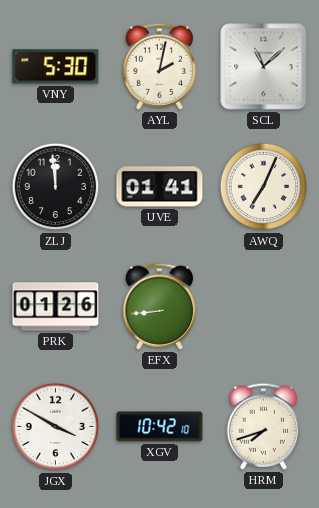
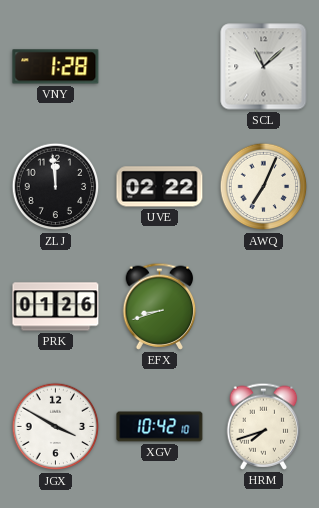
VNY: 5:30 -> 1:28 (56, 67)
AYL: 2:02 -> none (160, 66)
UVE: 01:41 -> 02:22 (160, 187)
EFX: 8:44 -> 8:42 (160, 306)
